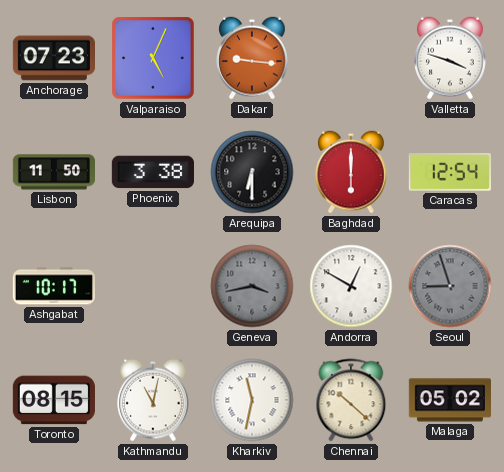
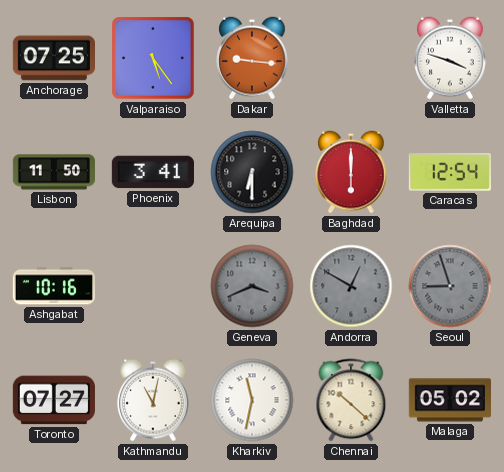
Anchorage: 07:23 -> 07:25 (53, 58)
Valparaiso: 5:04 -> 5:24 (153, 58)
Phoenix: 3:38 -> 3:41 (153, 172)
Ashgabat: 10:17 -> 10:16 (53, 286)
Geneva: 3:43 -> 3:41 (252, 286)
Andorra dial: white -> grey (351, 286)
Toronto: 08:15 -> 07:27 (54, 400)
